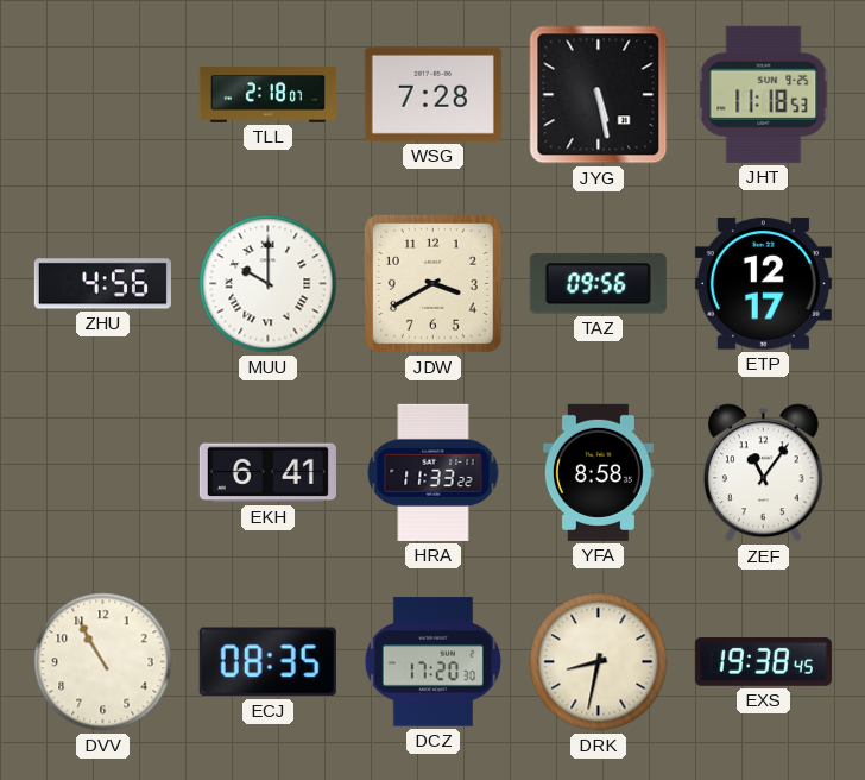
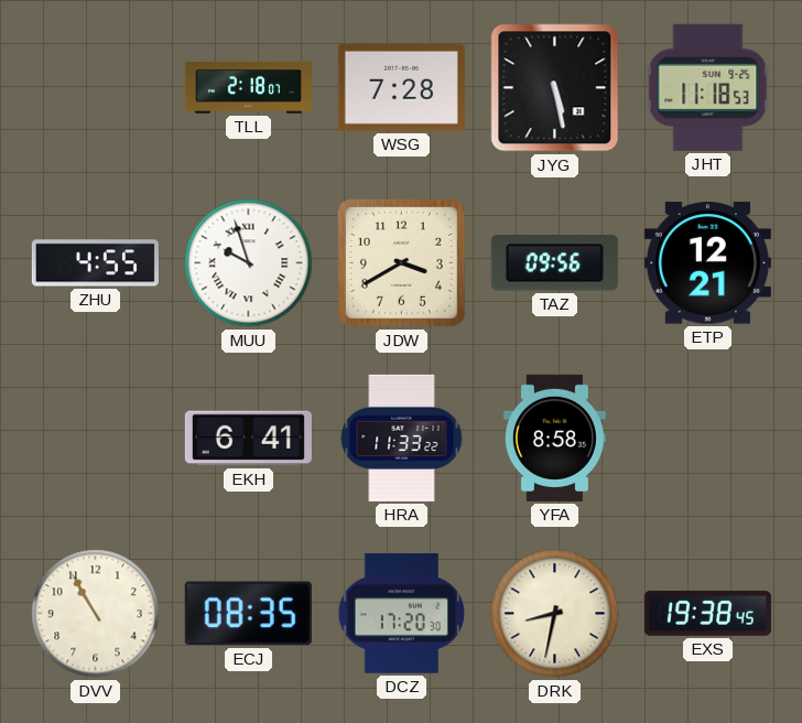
ZHU: 4:56 -> 4:55 (95, 263)
MUU: 10:00 -> 9:57 (249, 263)
ETP: 12:17 -> 12:21 (707, 263)
ZEF: 11:06 -> none (763, 473)
